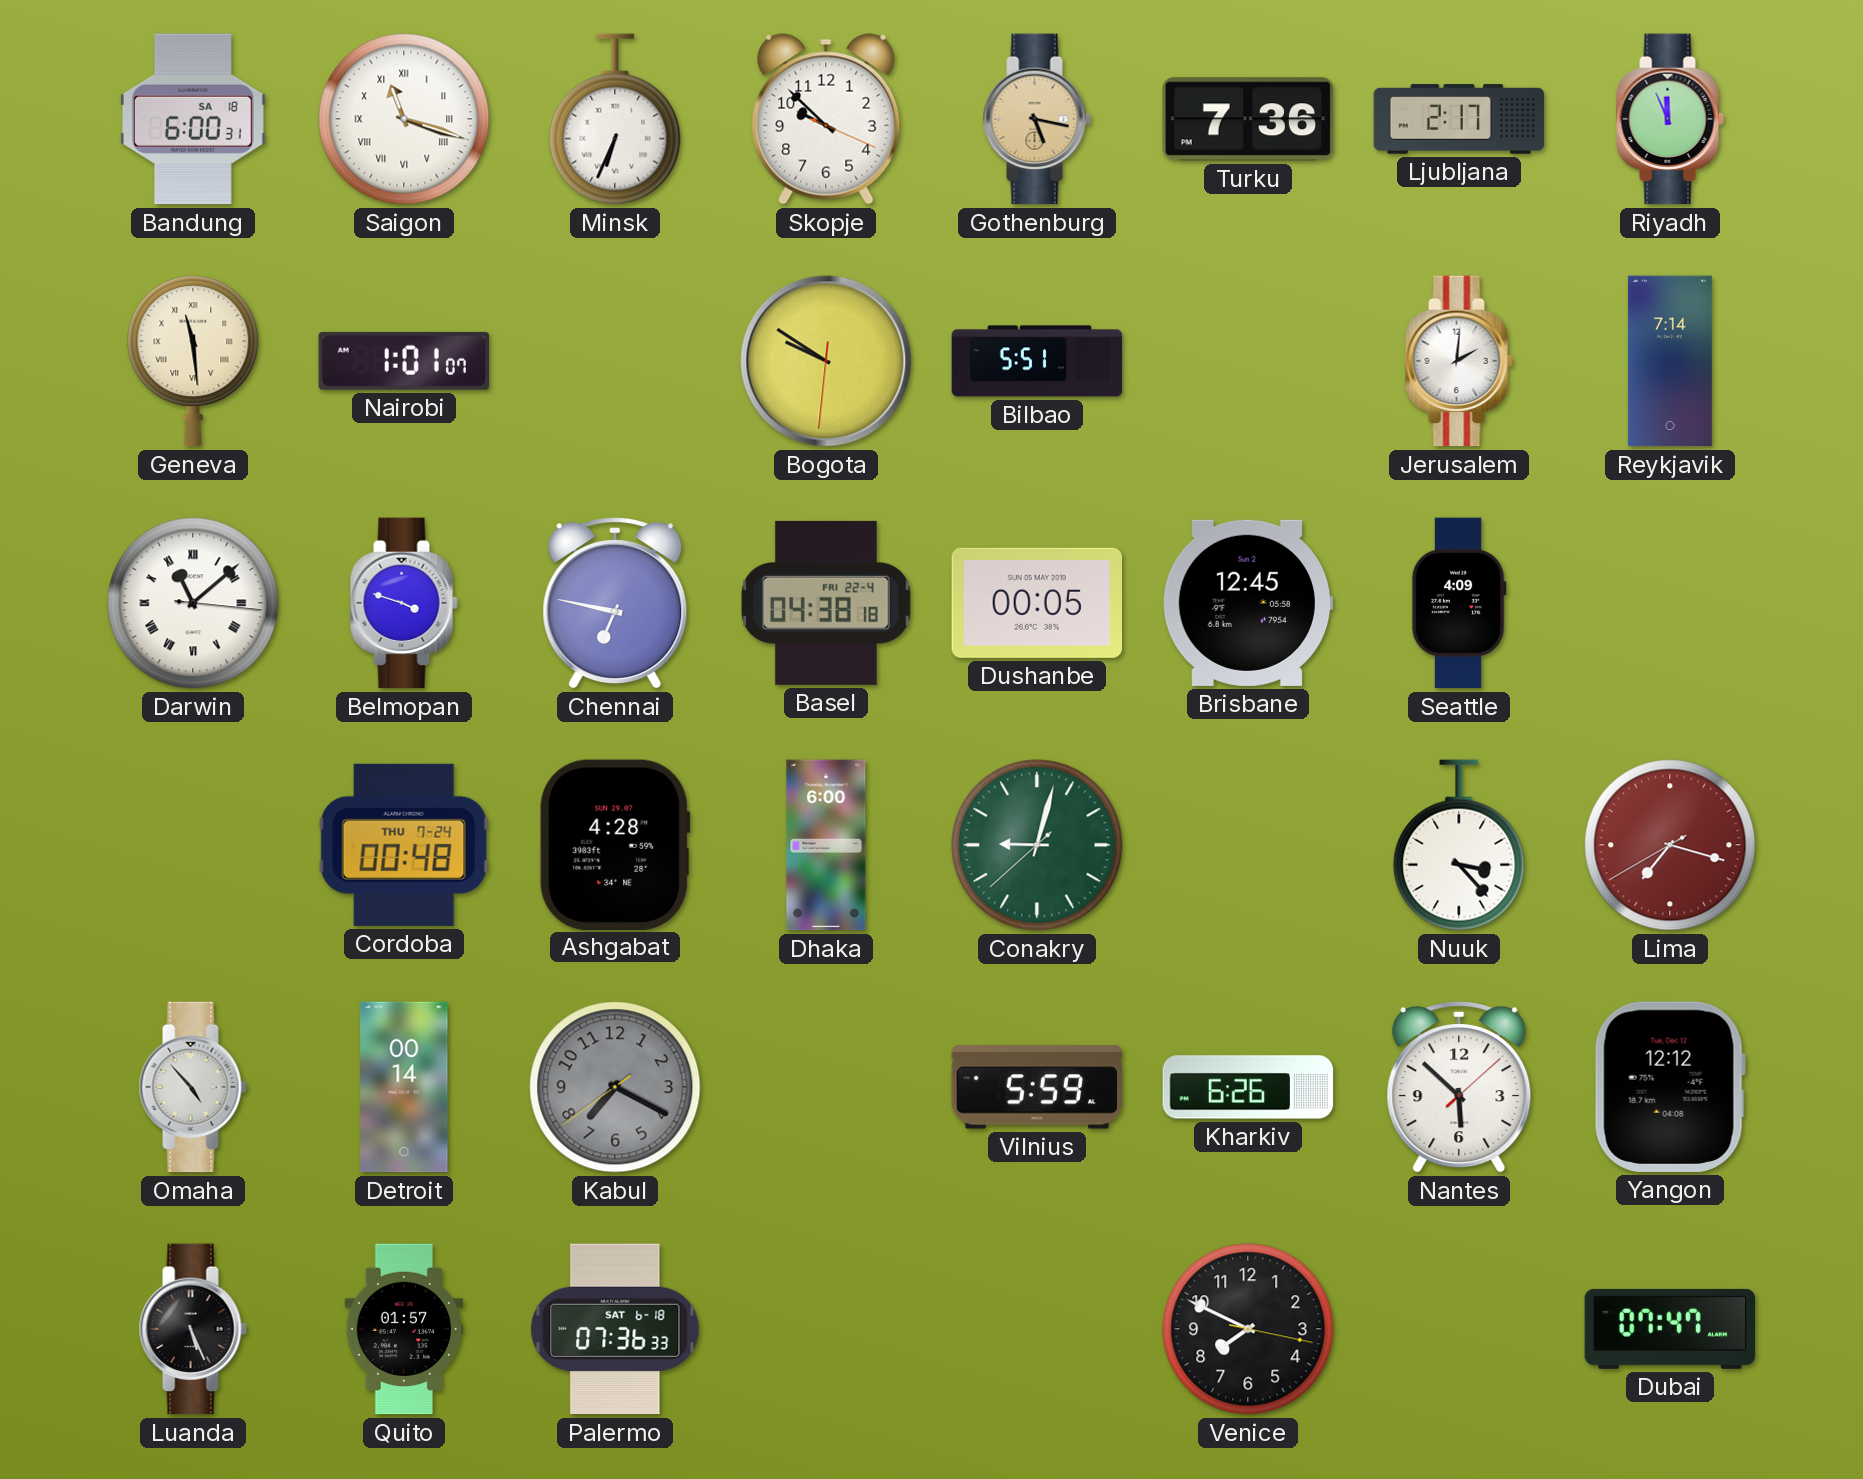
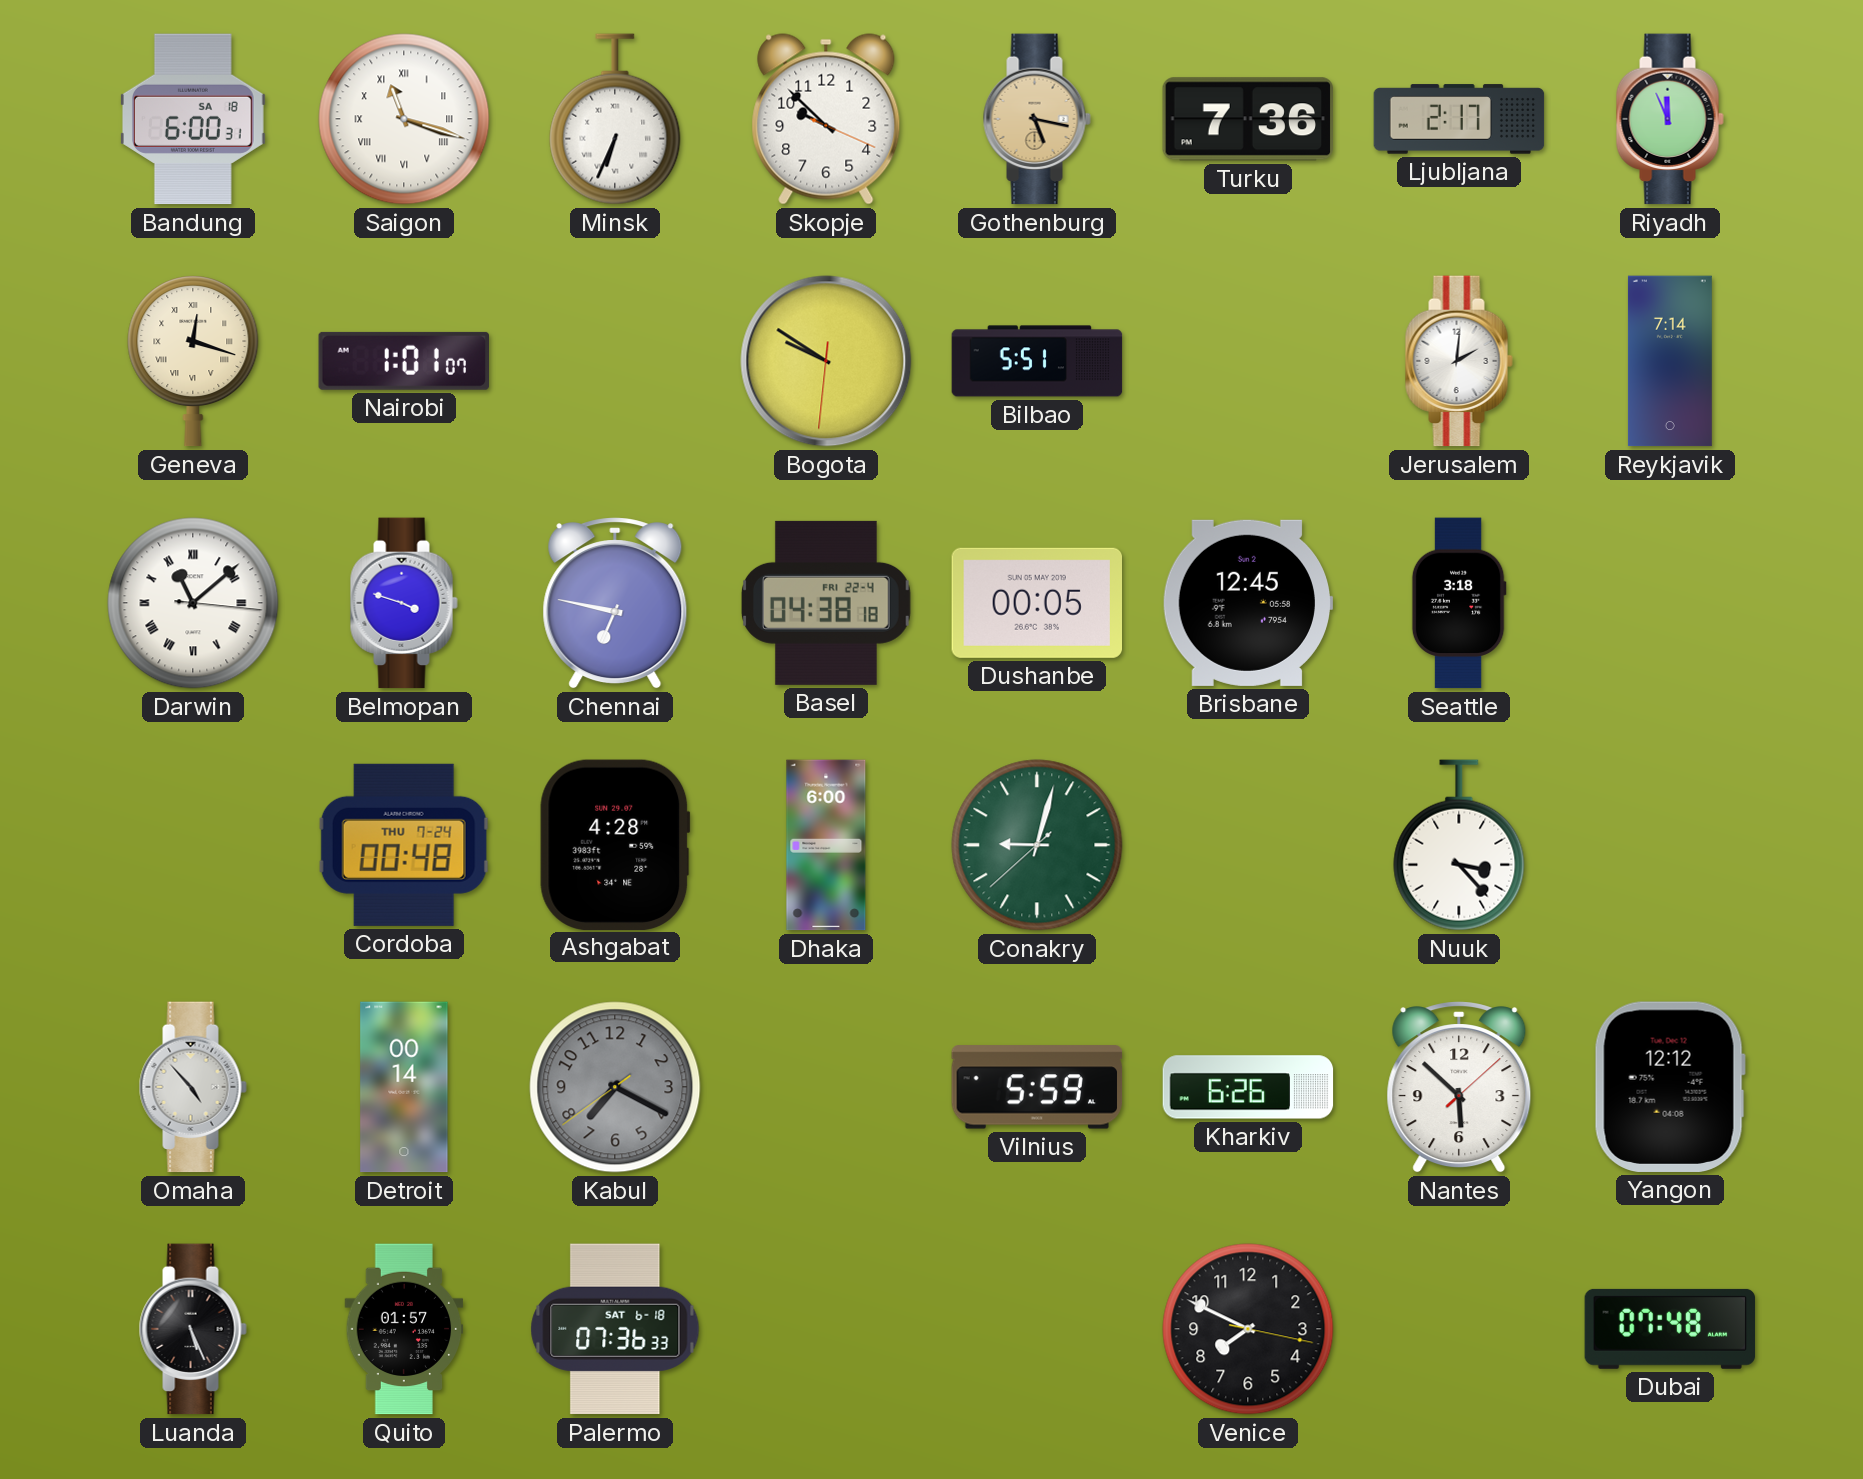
Geneva: 11:29 -> 12:18 (193, 362)
Seattle: 4:09 -> 3:18 (1459, 603)
Lima: 7:17 -> none (1670, 845)
Dubai: 07:47 -> 07:48 (1670, 1329)
